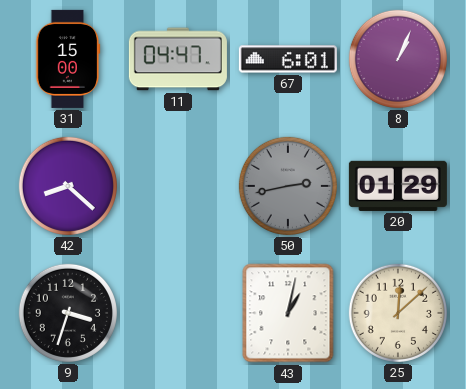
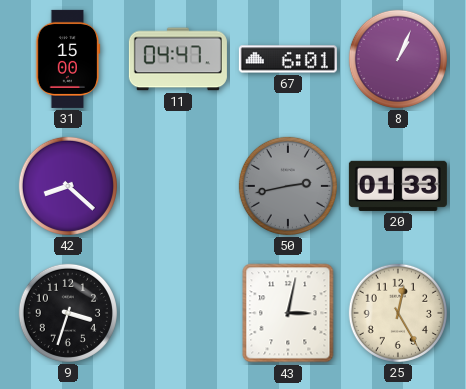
20: 01:29 -> 01:33 (398, 186)
43: 1:02 -> 3:02 (288, 313)
25: 12:08 -> 12:25 (398, 313)
